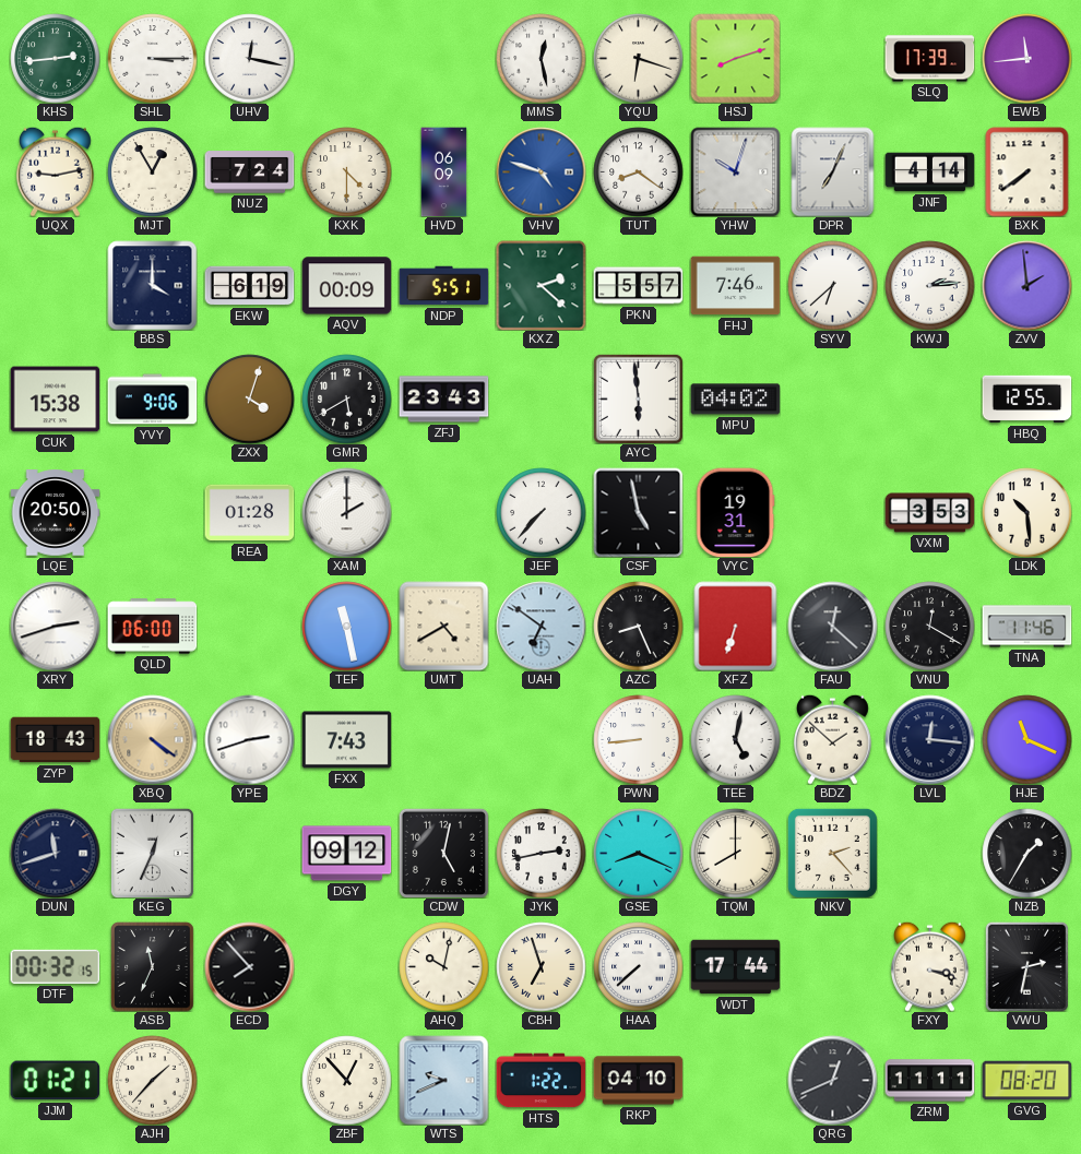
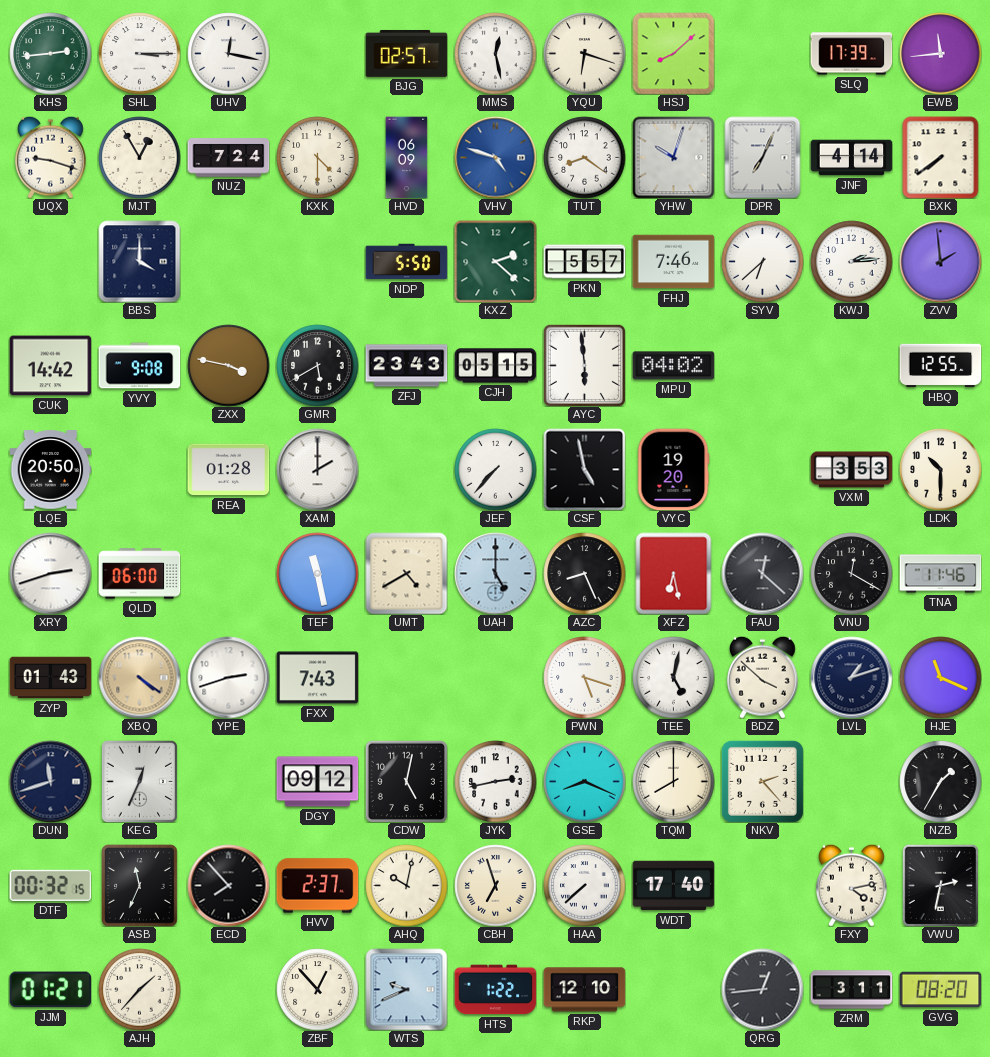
BJG: none -> 02:57 (406, 53)
HSJ: 8:12 -> 8:08 (673, 53)
UQX: 9:13 -> 9:18 (51, 157)
EKW: 6:19 -> none (249, 286)
AQV: 00:09 -> none (346, 286)
NDP: 5:51 -> 5:50 (406, 262)
CUK: 15:38 -> 14:42 (50, 366)
YVY: 9:06 -> 9:08 (139, 366)
ZXX: 4:03 -> 3:47 (228, 365)
CJH: none -> 05:15 (495, 366)
VYC: 19:31 -> 19:20 (673, 469)
LDK: 10:29 -> 10:30 (940, 469)
UAH: 6:51 -> 5:00 (495, 573)
XFZ: 6:33 -> 6:28 (674, 573)
ZYP: 18:43 -> 01:43 (50, 678)
PWN: 8:44 -> 5:18 (584, 677)
BDZ: 1:52 -> 3:52 (763, 677)
LVL: 12:16 -> 1:12 (851, 677)
HVV: none -> 2:37 (317, 886)
WDT: 17:44 -> 17:40 (673, 886)
FXY: 3:18 -> 4:13 (852, 885)
RKP: 04:10 -> 12:10 (584, 990)
QRG: 12:41 -> 12:44 (762, 989)
ZRM: 11:11 -> 3:11 (851, 990)
